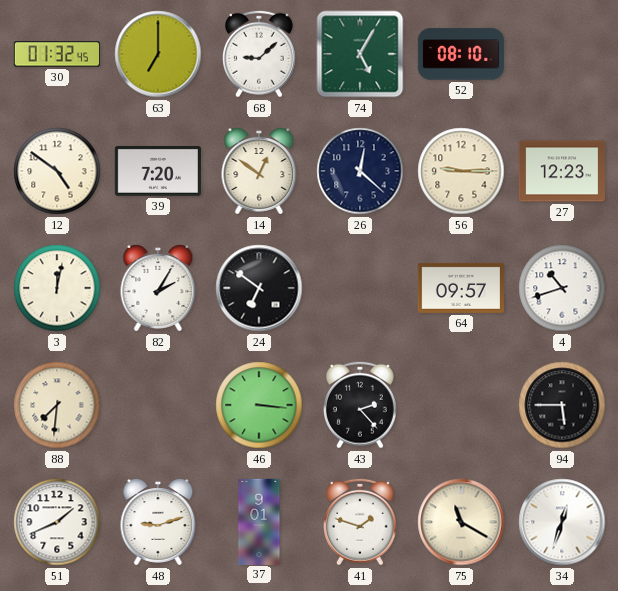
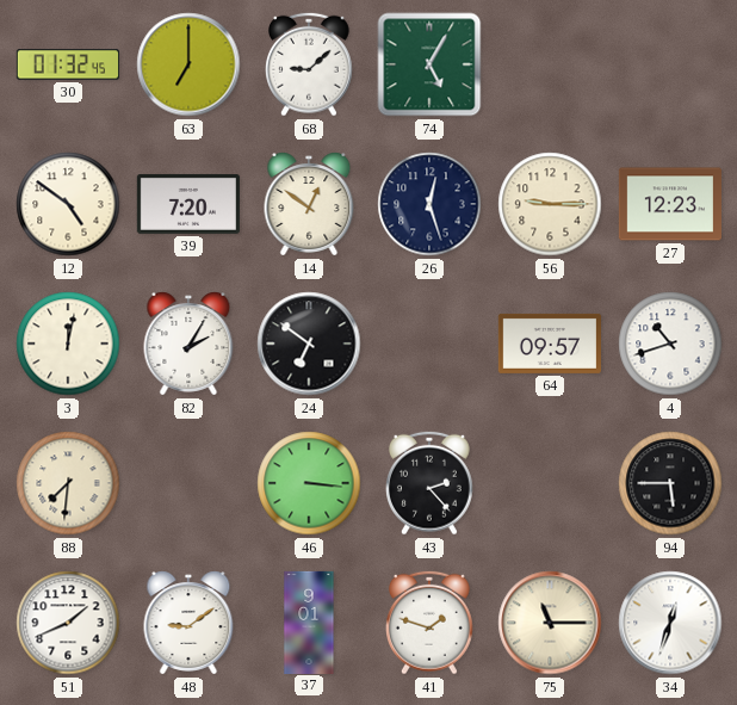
52: 08:10 -> none (461, 54)
26: 12:22 -> 12:27 (429, 204)
48: 9:12 -> 9:09 (188, 623)
75: 11:20 -> 11:15 (550, 623)
